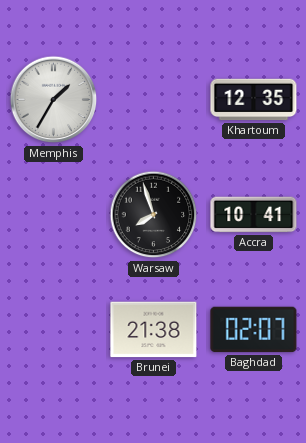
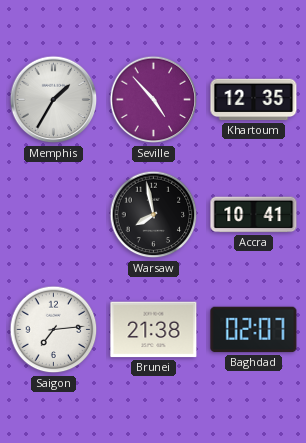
Seville: none -> 4:53 (154, 100)
Warsaw: 7:57 -> 7:58 (154, 215)
Saigon: none -> 7:14 (54, 330)
